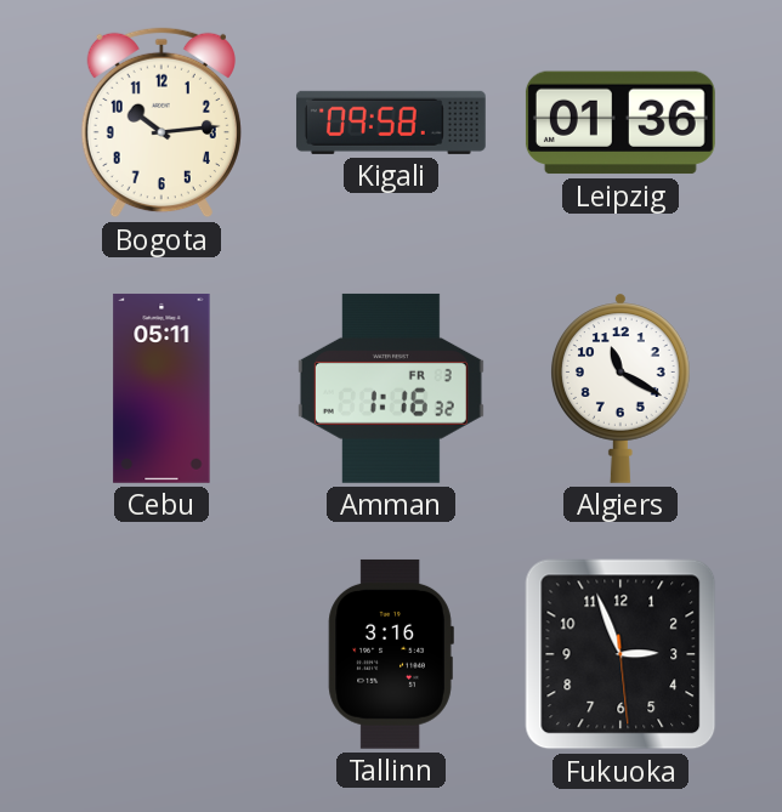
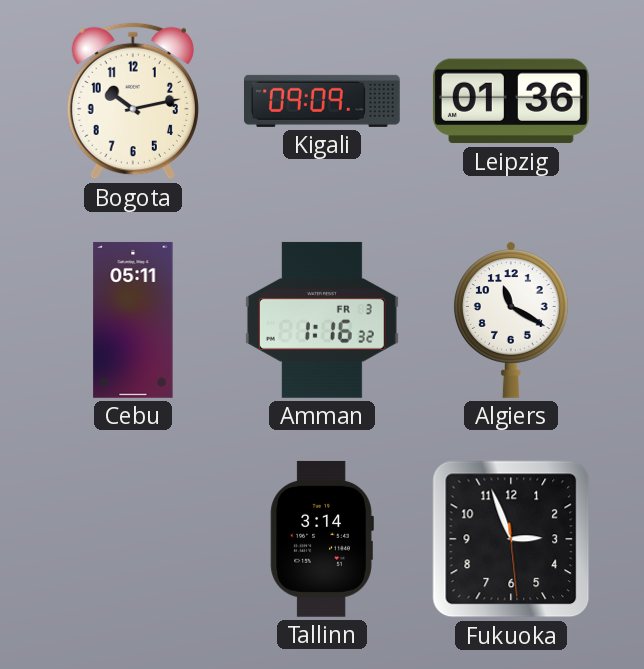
Bogota: 10:14 -> 10:13 (133, 101)
Kigali: 09:58 -> 09:09 (322, 101)
Tallinn: 3:16 -> 3:14 (322, 539)
